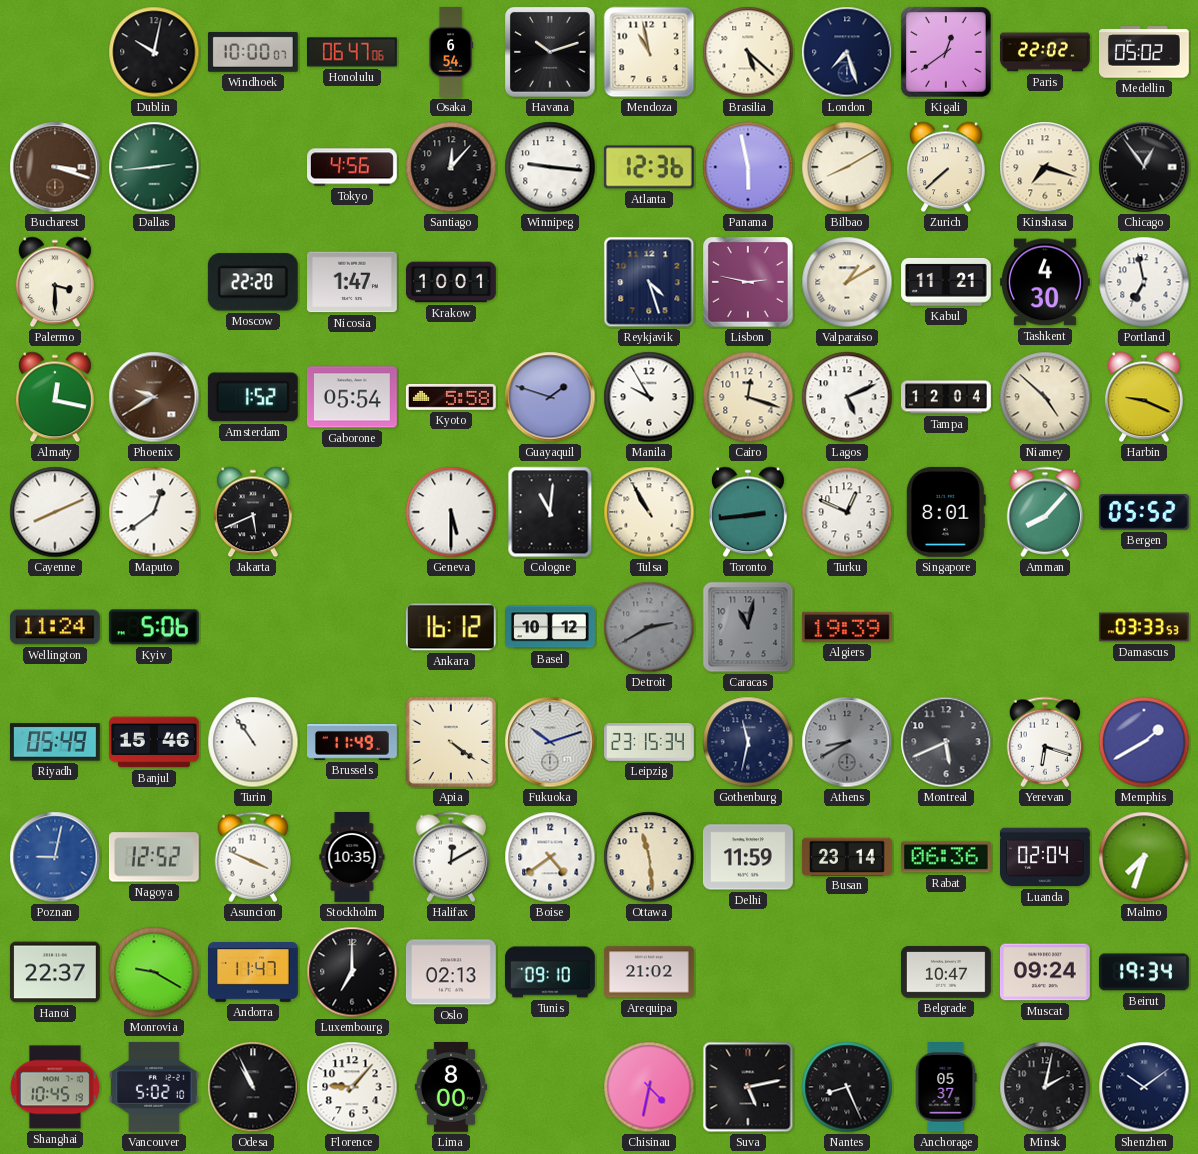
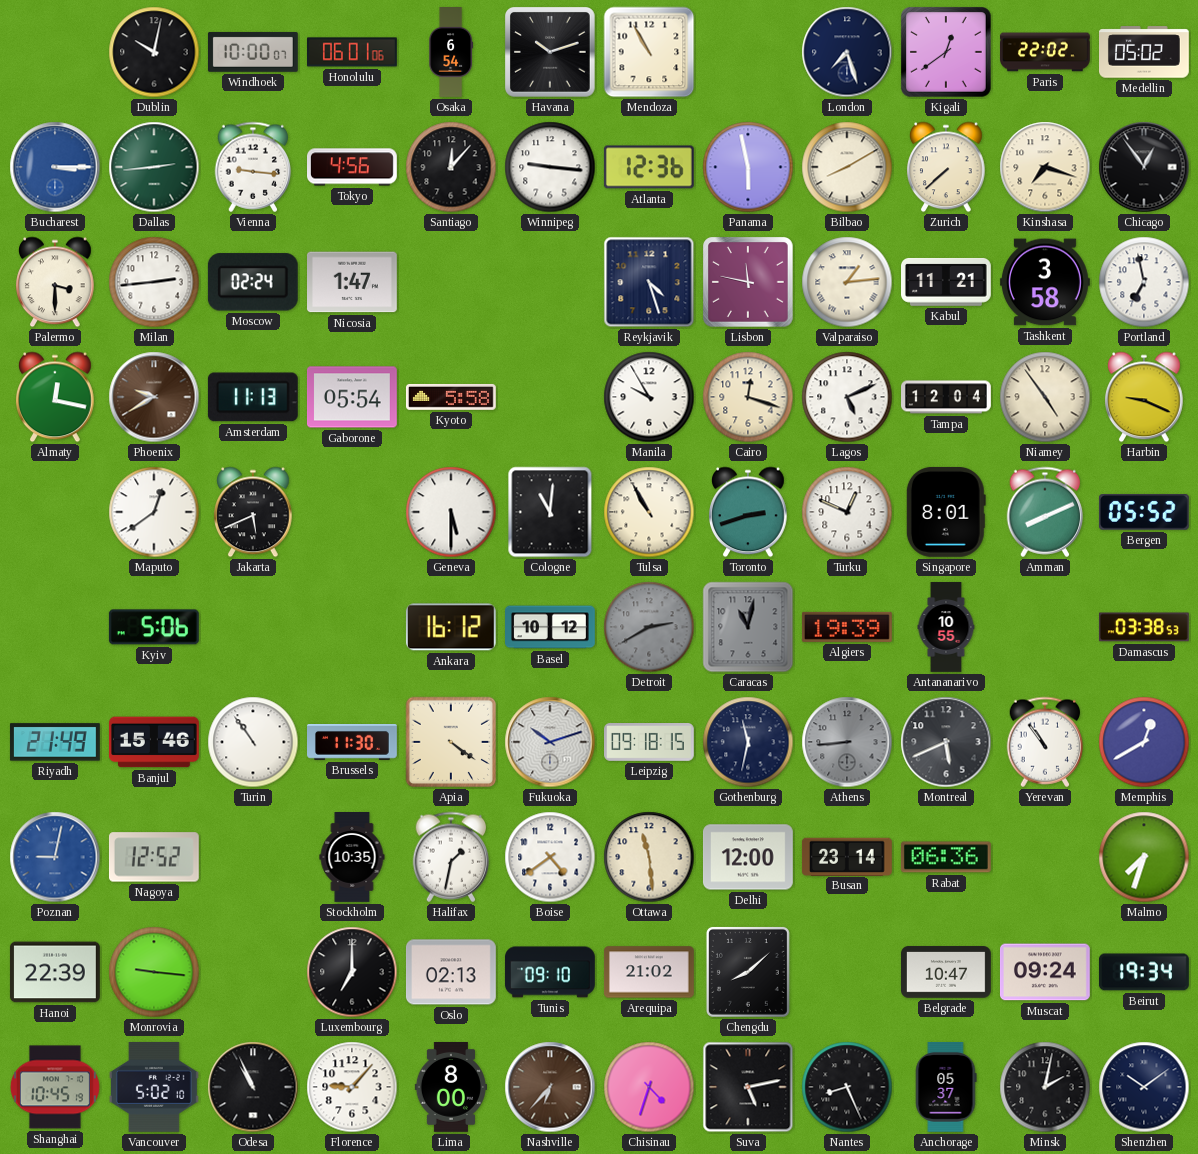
Honolulu: 06:47 -> 06:01 (353, 52)
Mendoza: 10:58 -> 10:55 (649, 52)
Brasilia: 5:22 -> none (748, 52)
Bucharest: 3:18 -> 3:15 (55, 167)
Bucharest dial: brown -> blue (55, 167)
Vienna: none -> 9:16 (253, 167)
Milan: none -> 2:44 (154, 282)
Moscow: 22:20 -> 02:24 (253, 282)
Krakow: 10:01 -> none (452, 282)
Lisbon: 2:47 -> 11:47 (749, 283)
Valparaiso: 1:10 -> 1:14 (847, 282)
Tashkent: 4:30 -> 3:58 (1045, 282)
Amsterdam: 1:52 -> 11:13 (253, 397)
Guayaquil: 1:48 -> none (550, 397)
Niamey: 4:52 -> 4:54 (1045, 397)
Cayenne: 8:11 -> none (55, 512)
Toronto: 2:44 -> 2:42 (749, 512)
Amman: 8:07 -> 8:11 (1045, 512)
Wellington: 11:24 -> none (55, 627)
Antananarivo: none -> 10:55 (946, 627)
Damascus: 03:33 -> 03:38 (1144, 627)
Riyadh: 05:49 -> 21:49 (55, 742)
Brussels: 11:49 -> 11:30 (353, 743)
Leipzig: 23:15 -> 09:18 (650, 743)
Athens: 8:40 -> 8:44 (847, 742)
Yerevan: 6:18 -> 10:54 (1045, 742)
Memphis: 1:40 -> 12:40 (1144, 742)
Asuncion: 3:49 -> none (253, 857)
Halifax: 12:10 -> 1:32 (451, 857)
Delhi: 11:59 -> 12:00 (748, 857)
Luanda: 02:04 -> none (1046, 857)
Hanoi: 22:37 -> 22:39 (55, 972)
Monrovia: 9:20 -> 9:16 (154, 972)
Andorra: 11:47 -> none (254, 972)
Chengdu: none -> 8:08 (748, 972)
Nashville: none -> 6:37 (550, 1087)
Chisinau: 4:32 -> 4:33 (649, 1087)
